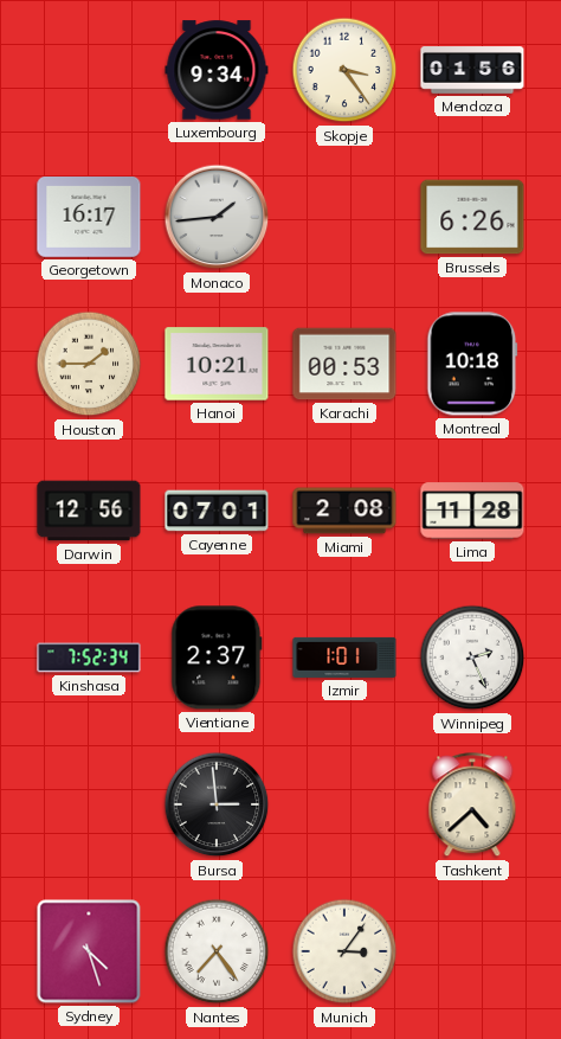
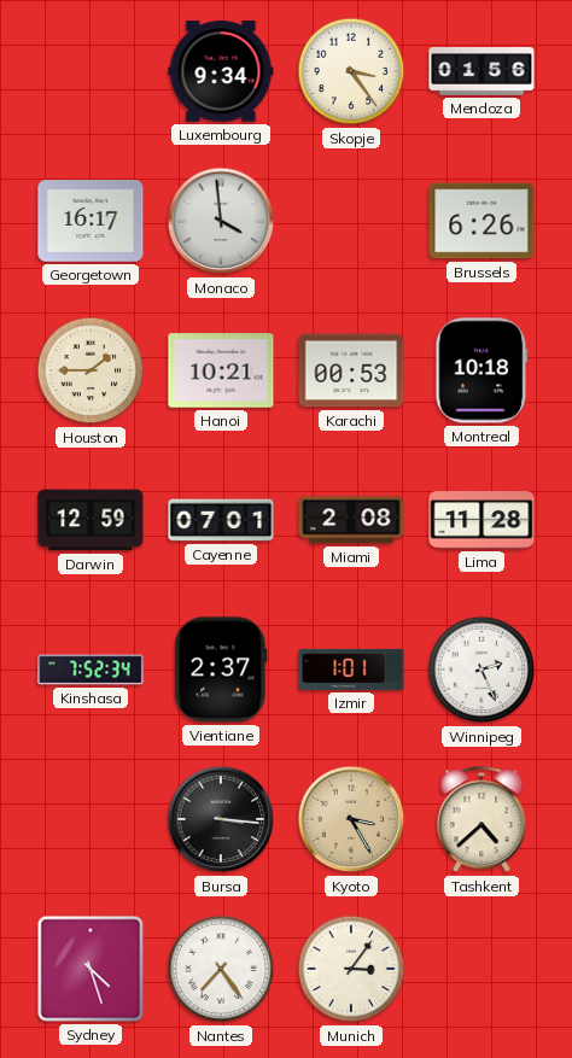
Monaco: 1:44 -> 3:59 (221, 221)
Darwin: 12:56 -> 12:59 (91, 520)
Bursa: 2:59 -> 3:16 (221, 819)
Kyoto: none -> 3:25 (351, 819)
